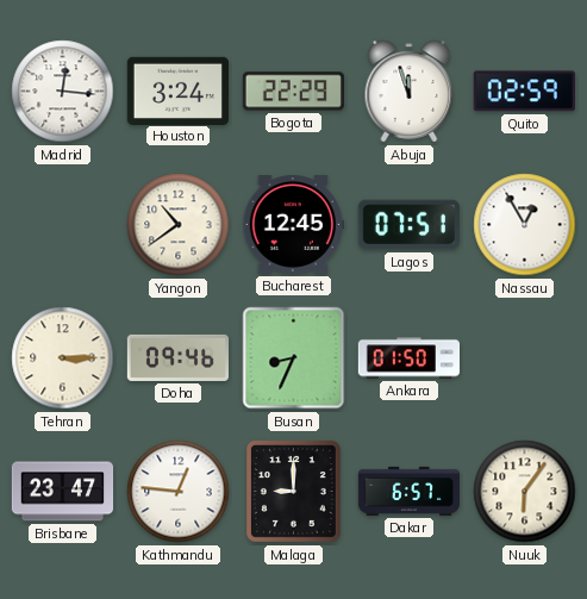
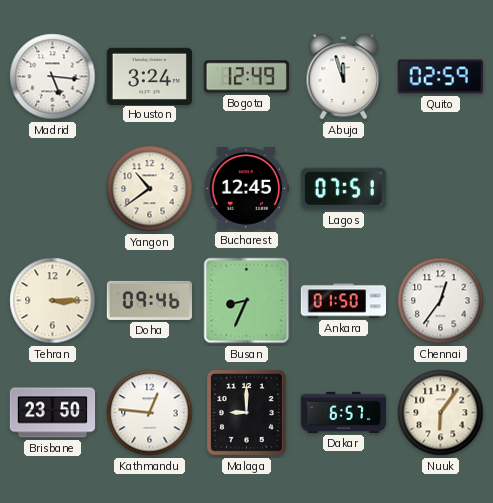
Madrid: 12:16 -> 5:16 (53, 77)
Bogota: 22:29 -> 12:49 (246, 77)
Nassau: 12:55 -> none (525, 225)
Chennai: none -> 12:36 (441, 301)
Brisbane: 23:47 -> 23:50 (53, 413)
